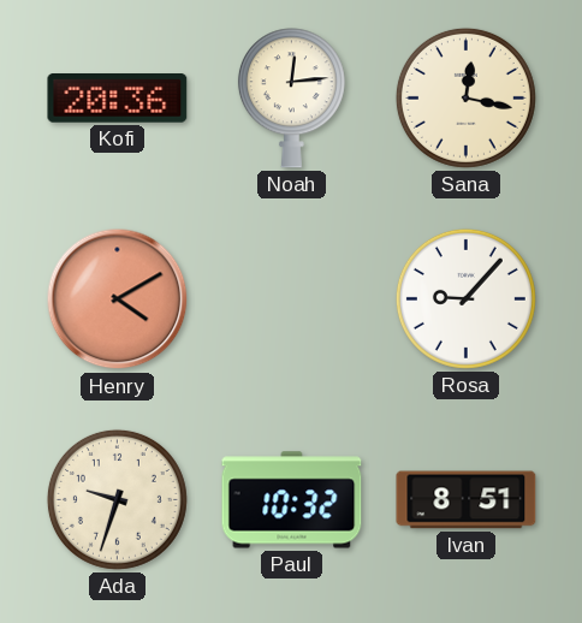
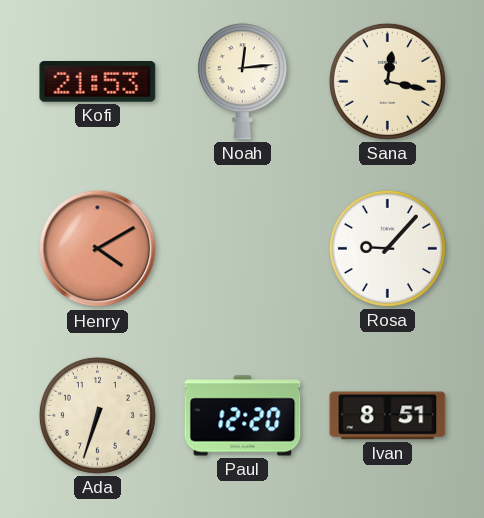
Kofi: 20:36 -> 21:53 (98, 82)
Ada: 9:33 -> 6:33 (97, 415)
Paul: 10:32 -> 12:20 (243, 416)
